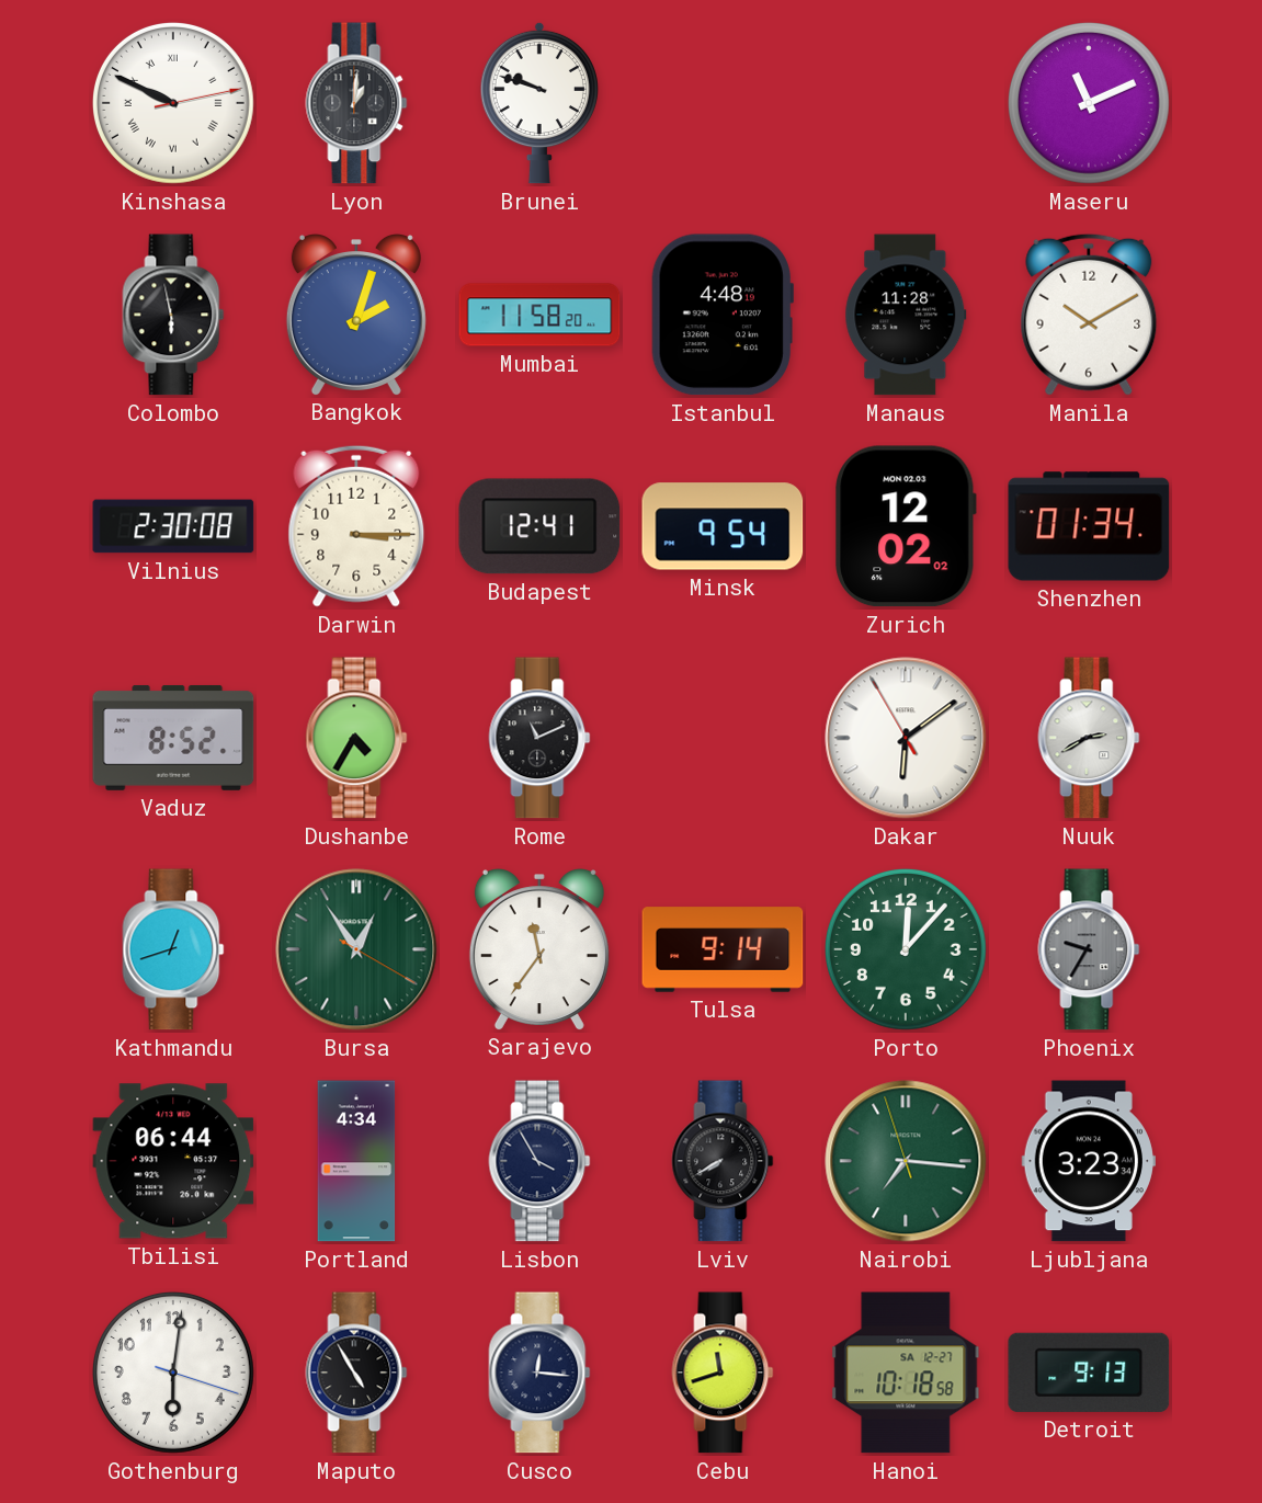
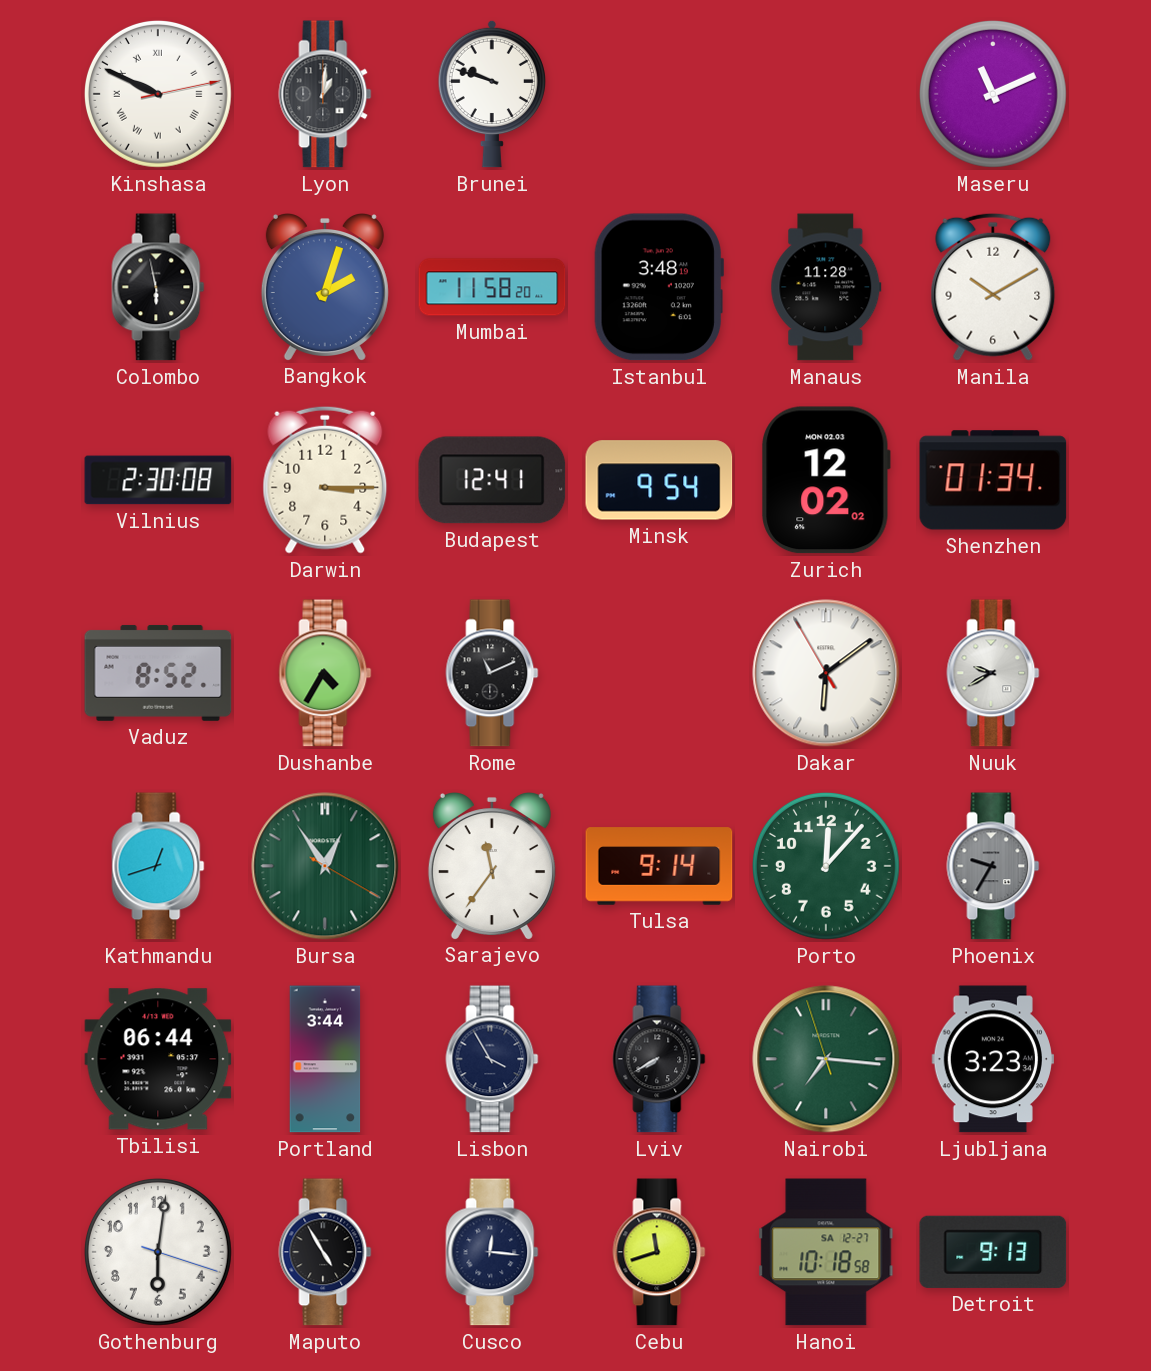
Istanbul: 4:48 -> 3:48 (659, 287)
Nuuk: 2:40 -> 9:40 (993, 673)
Portland: 4:34 -> 3:44 (325, 1059)
